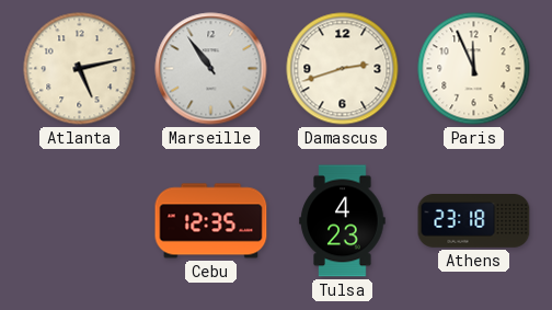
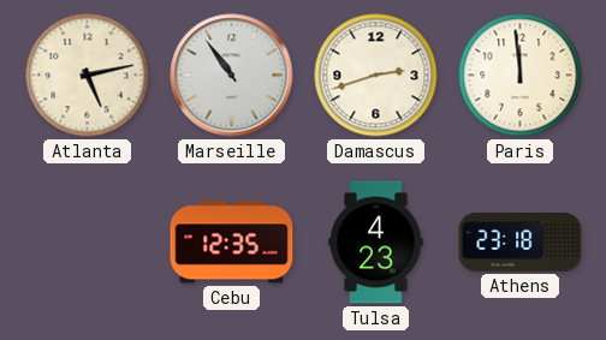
Paris: 11:56 -> 11:59 (521, 76)
